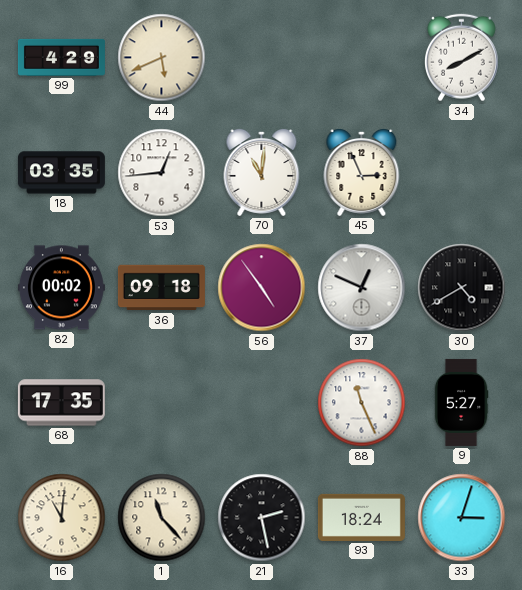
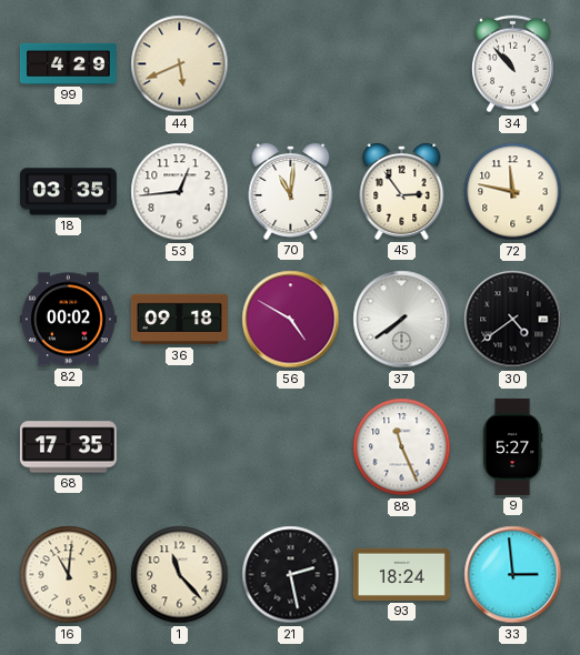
34: 8:10 -> 10:53 (512, 64)
45: 2:56 -> 2:54 (402, 192)
72: none -> 11:47 (513, 192)
56: 4:54 -> 4:50 (291, 320)
37: 12:49 -> 7:39 (402, 320)
30: 4:40 -> 4:39 (513, 320)
33: 3:03 -> 2:59 (513, 575)
